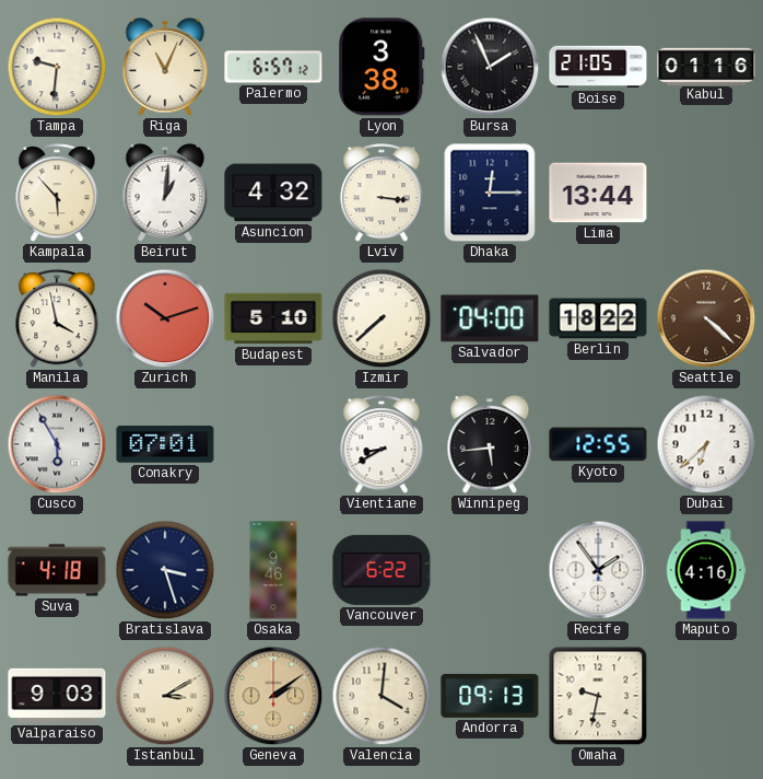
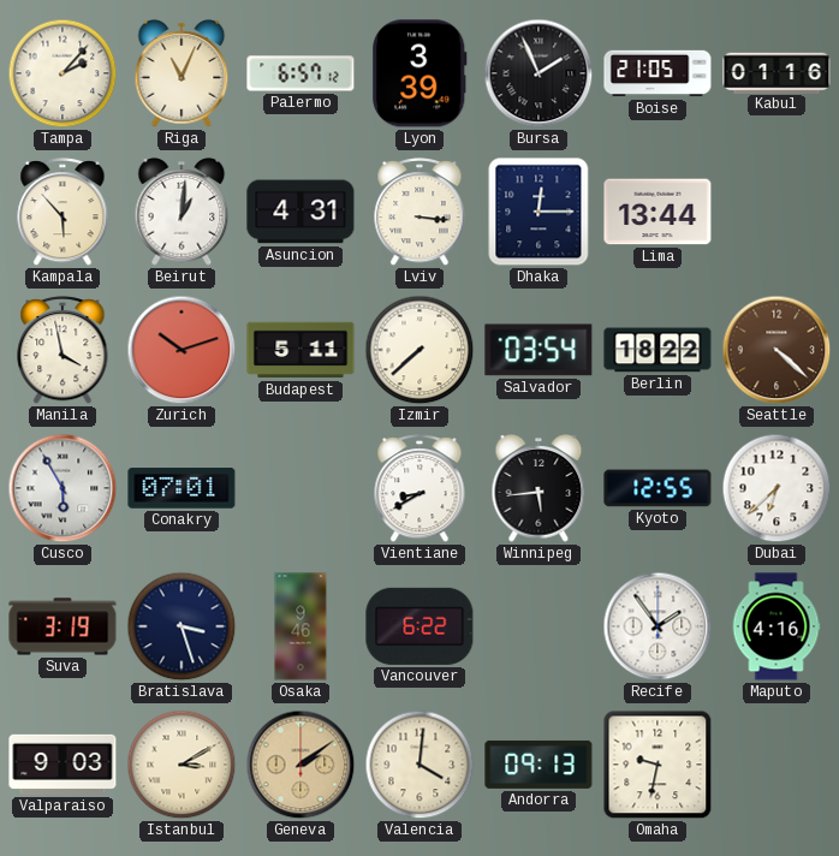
Tampa: 9:31 -> 2:07 (63, 73)
Lyon: 3:38 -> 3:39 (419, 73)
Asuncion: 4:32 -> 4:31 (301, 212)
Budapest: 5:10 -> 5:11 (301, 350)
Salvador: 04:00 -> 03:54 (538, 350)
Suva: 4:18 -> 3:19 (63, 626)
